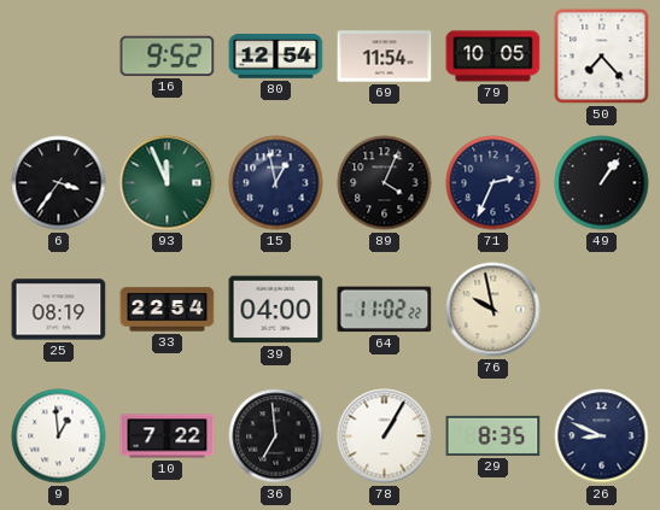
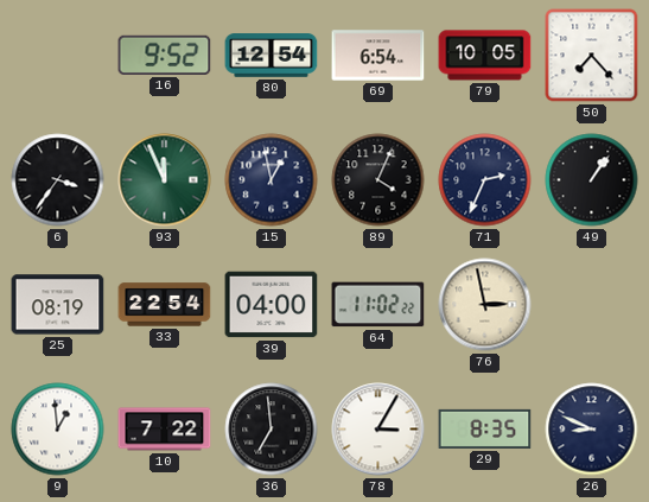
69: 11:54 -> 6:54 (378, 56)
76: 9:58 -> 2:58 (485, 305)
78: 1:05 -> 3:05 (378, 430)
